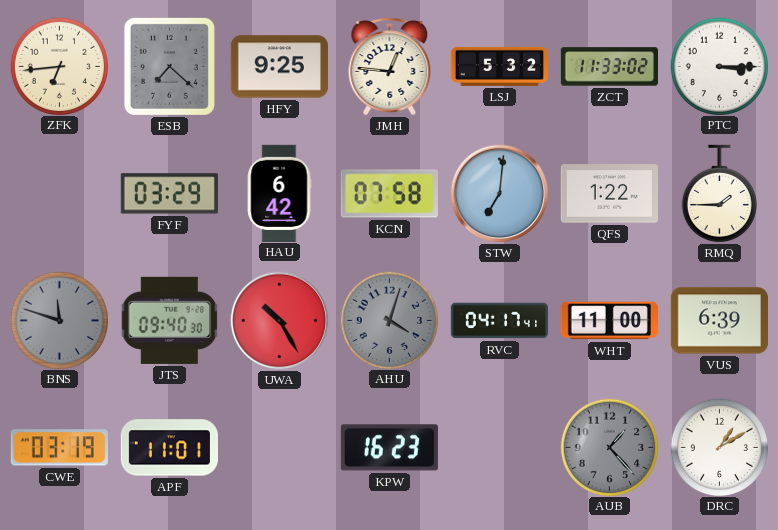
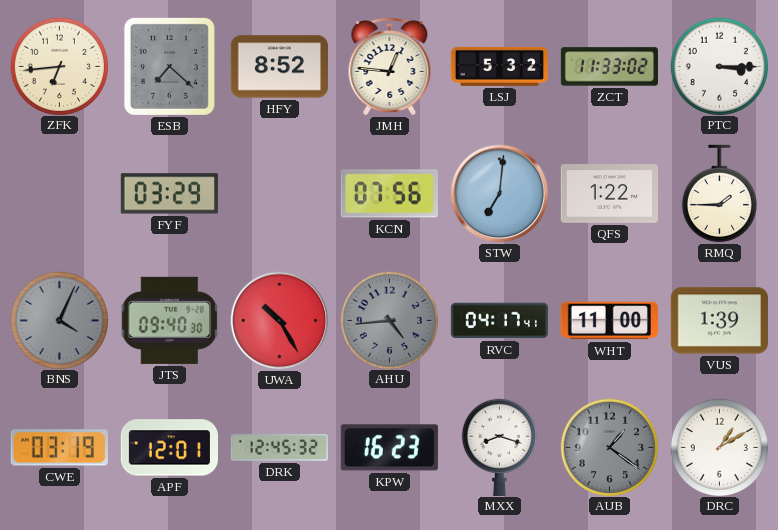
HFY: 9:25 -> 8:52 (279, 67)
HAU: 6:42 -> none (279, 193)
KCN: 07:58 -> 07:56 (389, 194)
BNS: 11:48 -> 4:04 (59, 320)
AHU: 4:03 -> 4:44 (389, 320)
VUS: 6:39 -> 1:39 (719, 321)
APF: 11:01 -> 12:01 (169, 448)
DRK: none -> 12:45 (279, 447)
MXX: none -> 8:18 (499, 447)
AUB: 1:23 -> 1:21 (609, 447)
